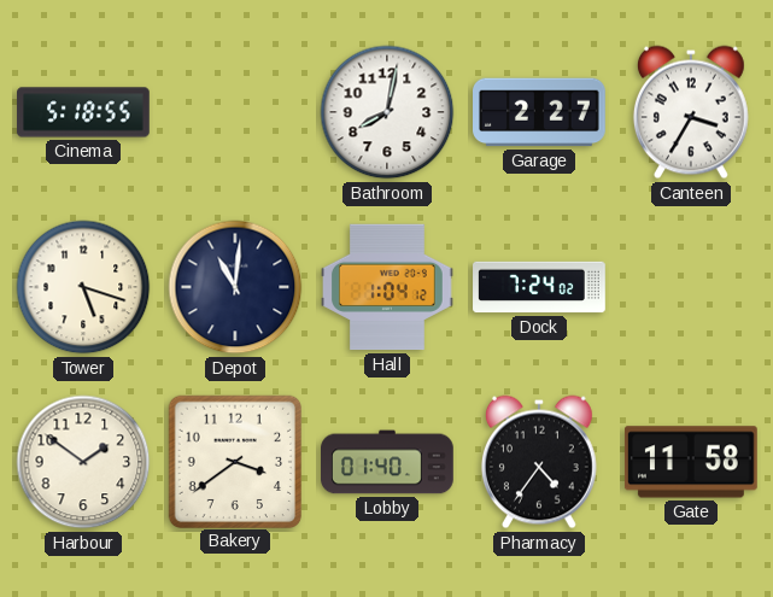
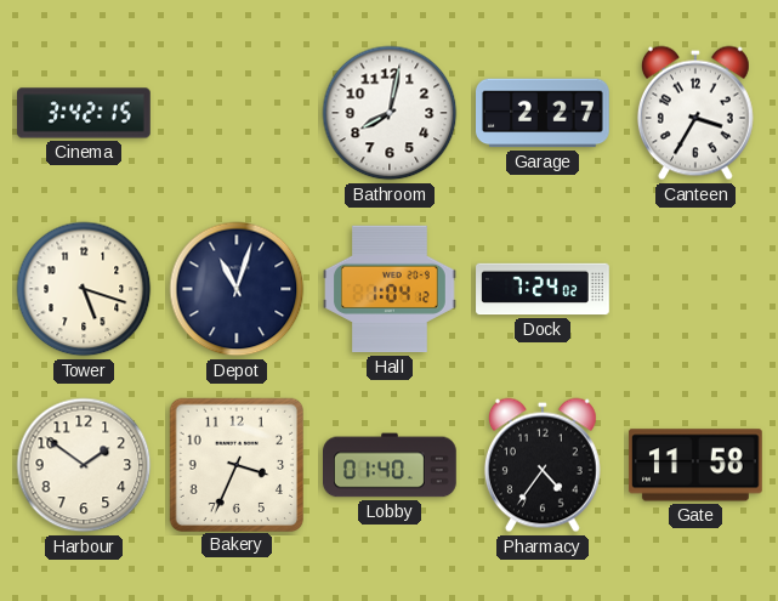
Cinema: 5:18 -> 3:42 (84, 113)
Depot: 11:01 -> 11:03 (237, 289)
Bakery: 3:39 -> 3:34 (235, 464)
